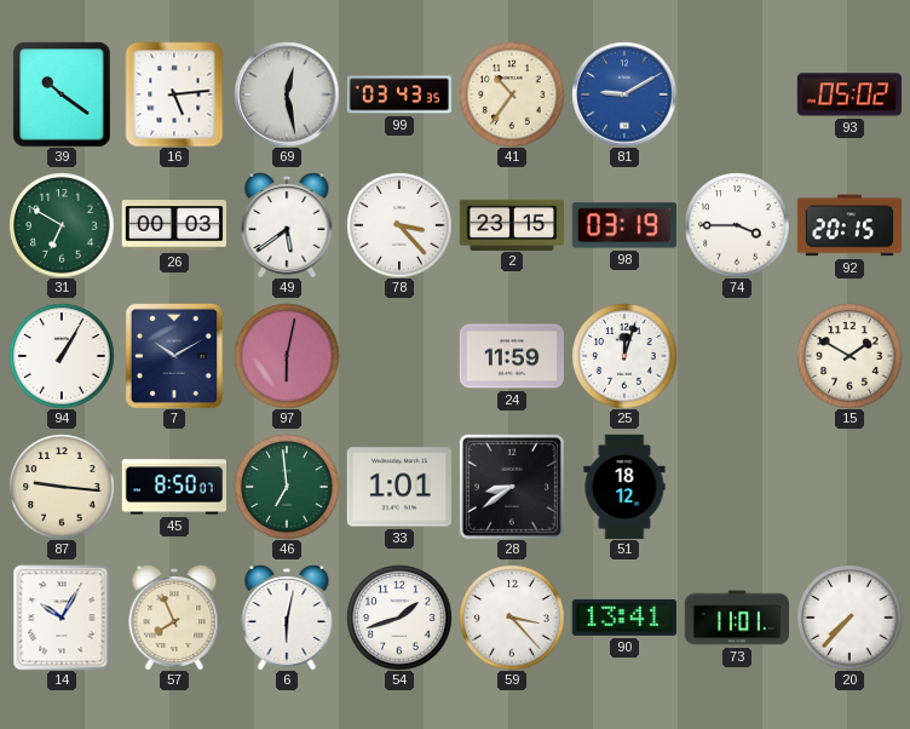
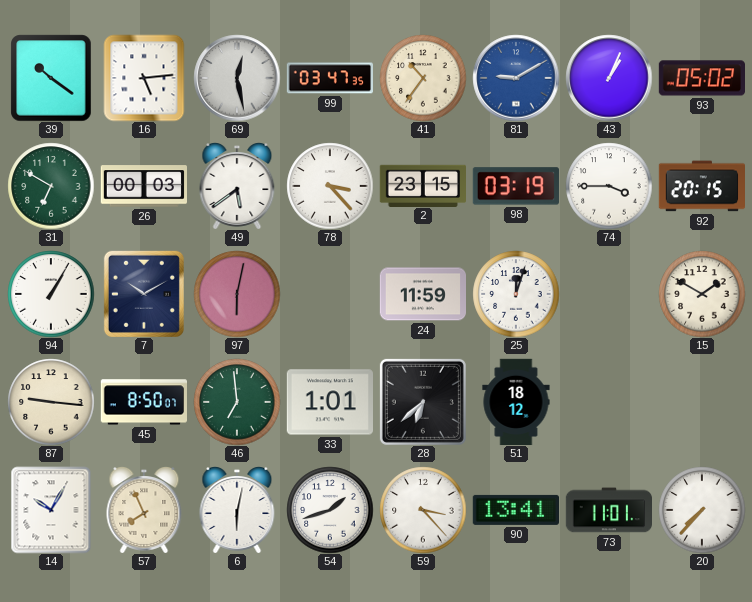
99: 03:43 -> 03:47 (329, 78)
43: none -> 1:04 (609, 78)
28: 8:39 -> 6:38 (423, 402)
